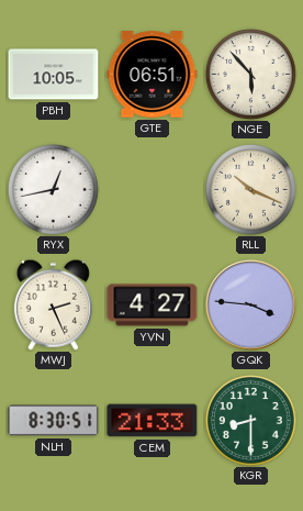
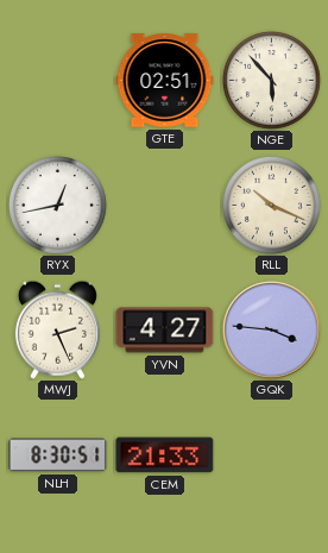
PBH: 10:05 -> none (54, 75)
GTE: 06:51 -> 02:51 (165, 81)
KGR: 8:30 -> none (250, 420)
